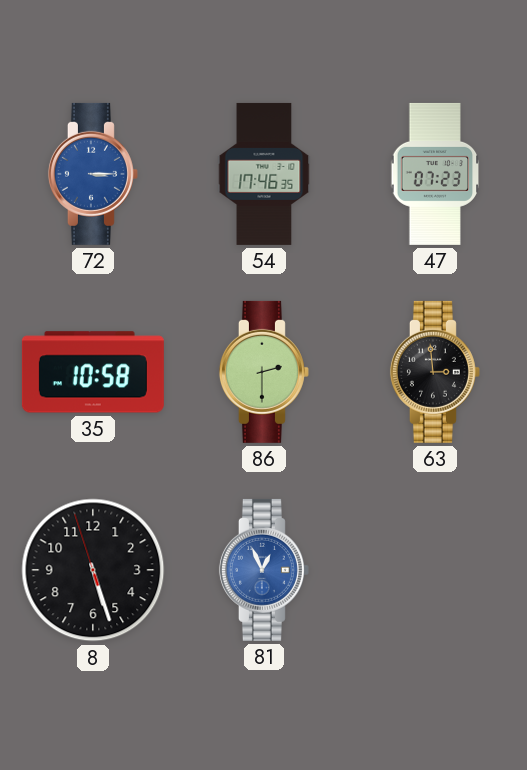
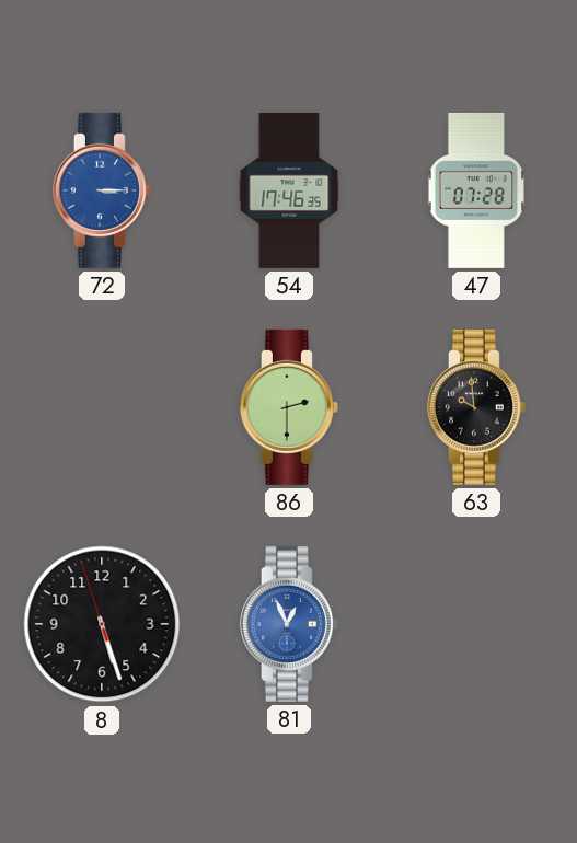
47: 07:23 -> 07:28 (476, 190)
35: 10:58 -> none (93, 372)
63: 2:59 -> 9:59 (476, 407)
